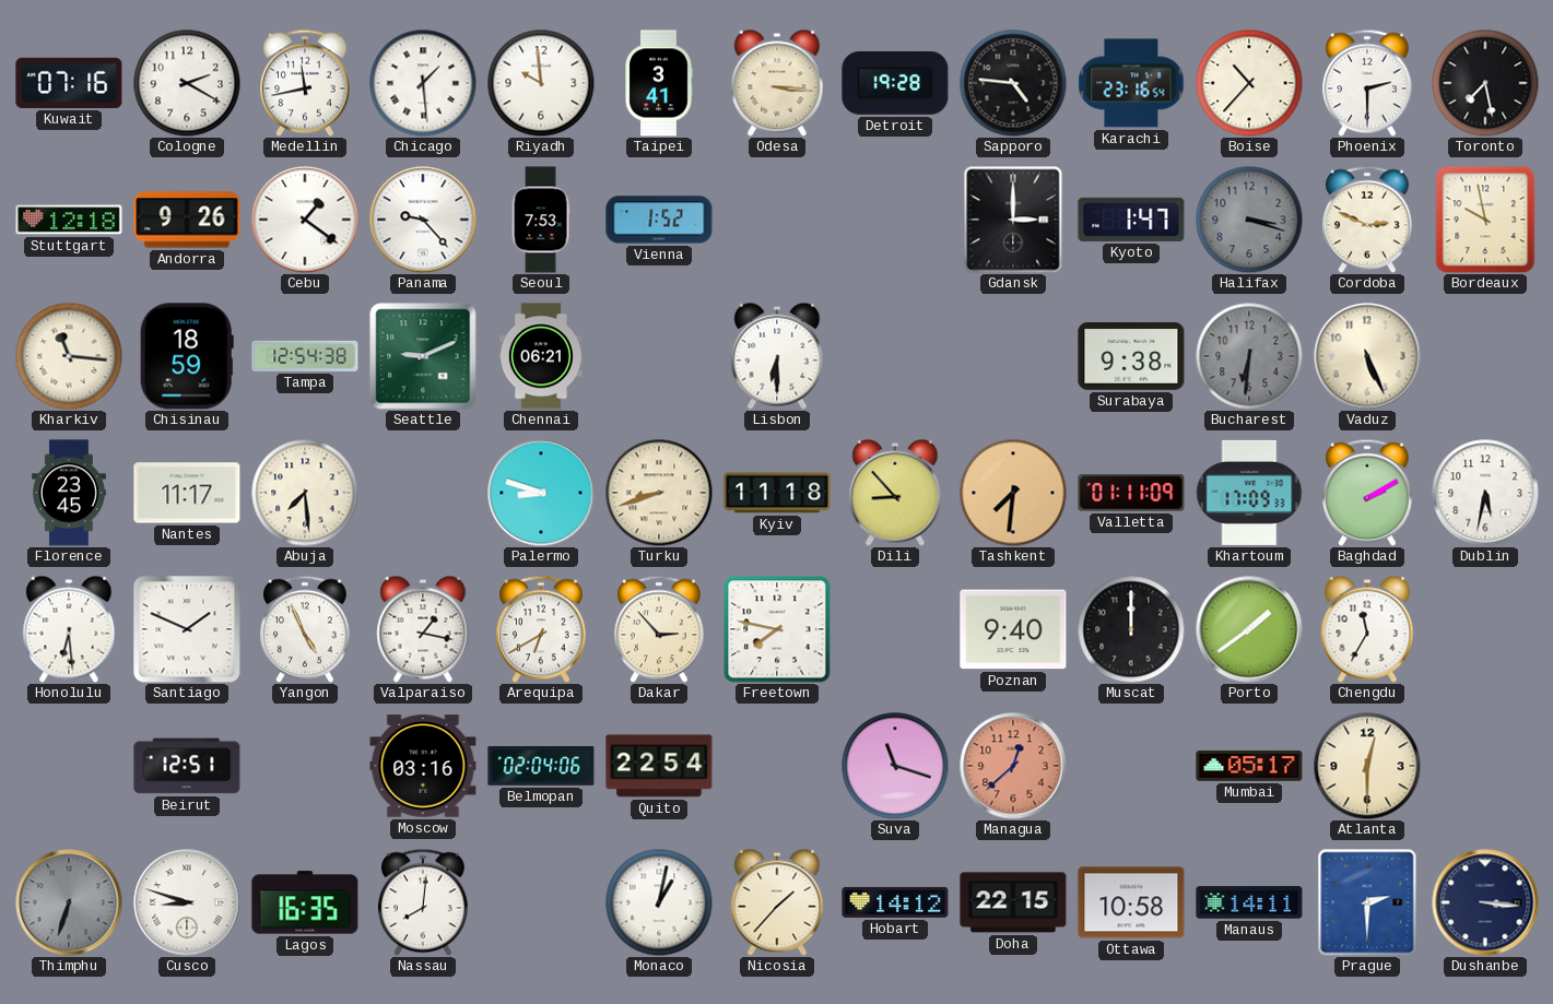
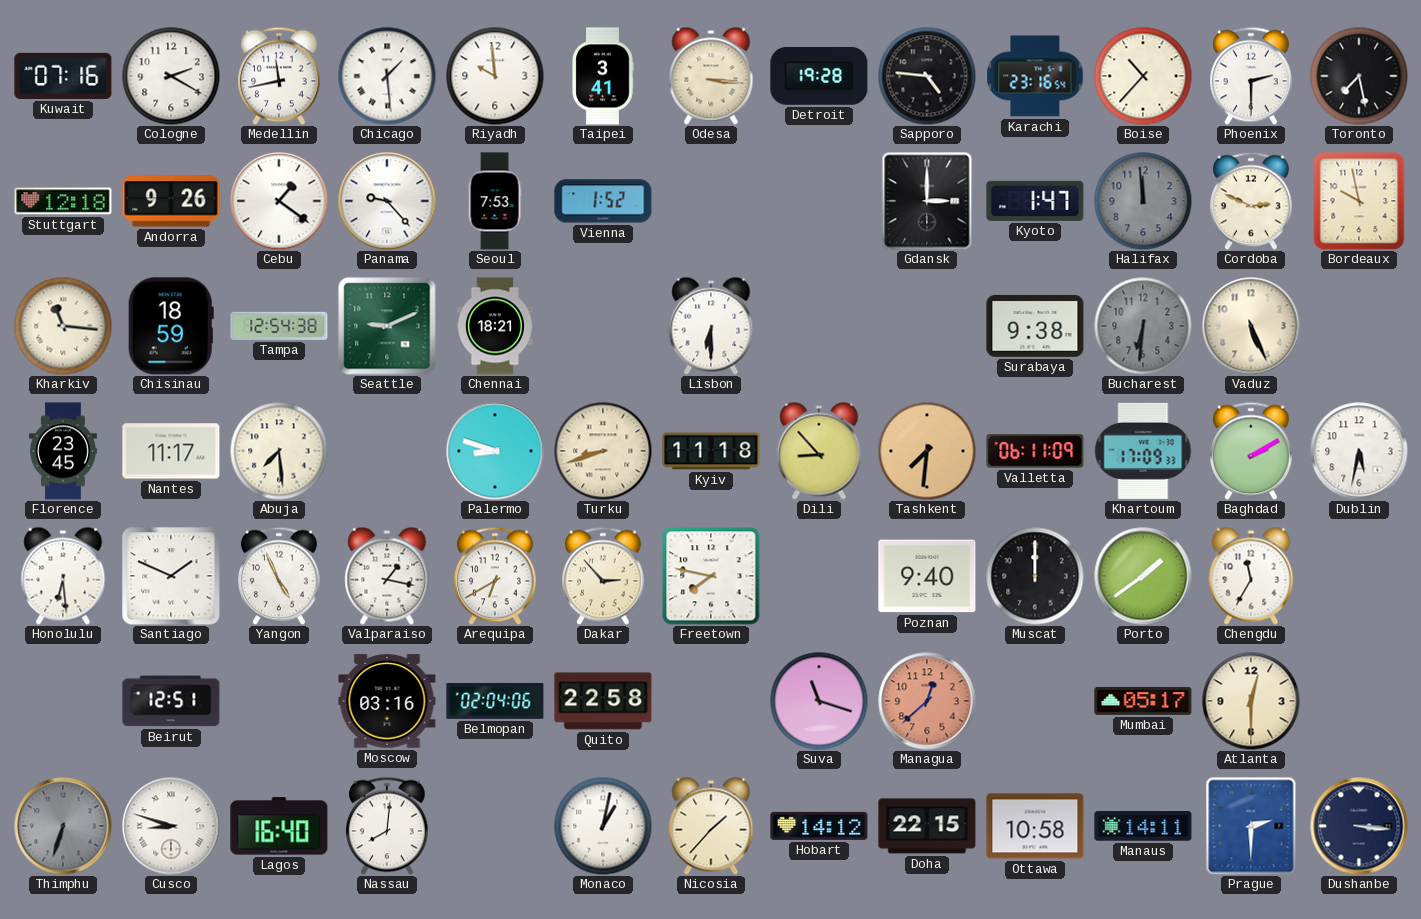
Halifax: 3:18 -> 11:59 (1143, 201)
Chennai: 06:21 -> 18:21 (495, 326)
Valletta: 01:11 -> 06:11 (1035, 451)
Quito: 22:54 -> 22:58 (603, 701)
Lagos: 16:35 -> 16:40 (279, 826)
